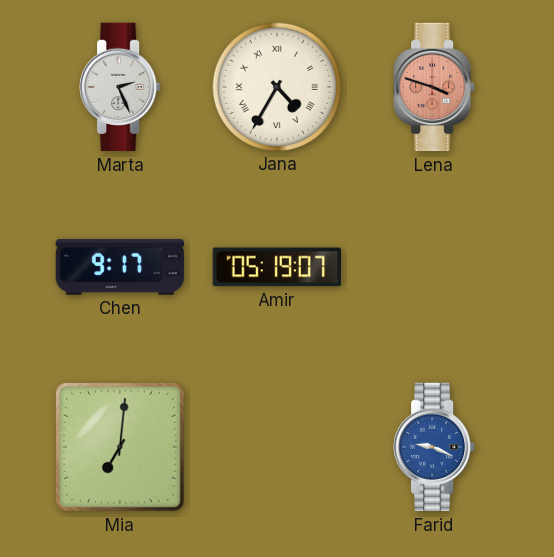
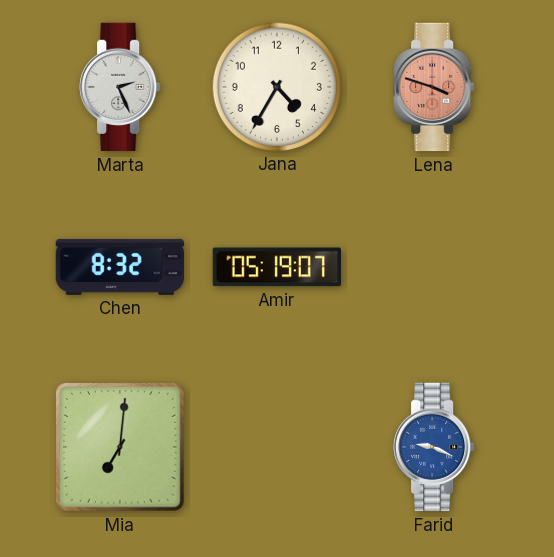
Jana numerals: Roman -> Arabic (276, 86)
Chen: 9:17 -> 8:32 (120, 267)
